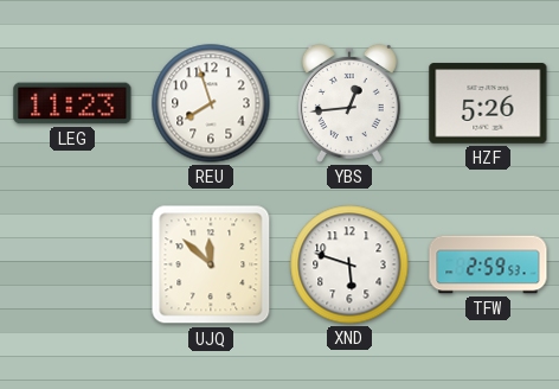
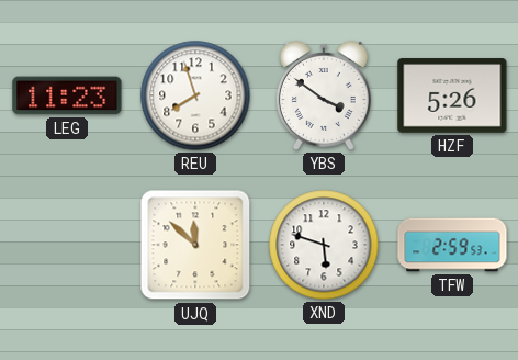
YBS: 12:44 -> 3:51 (324, 95)
